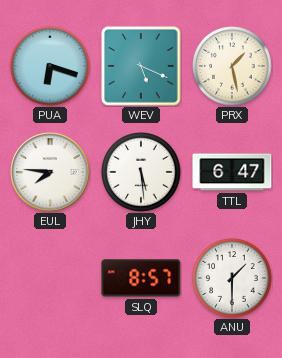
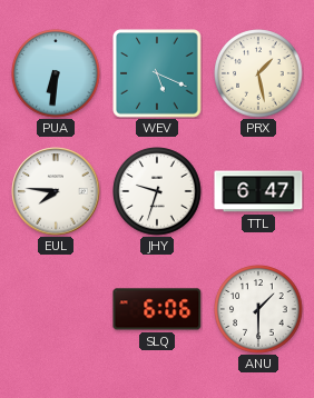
PUA: 6:18 -> 6:31 (56, 73)
JHY: 5:29 -> 9:33 (157, 191)
SLQ: 8:57 -> 6:06 (157, 309)
